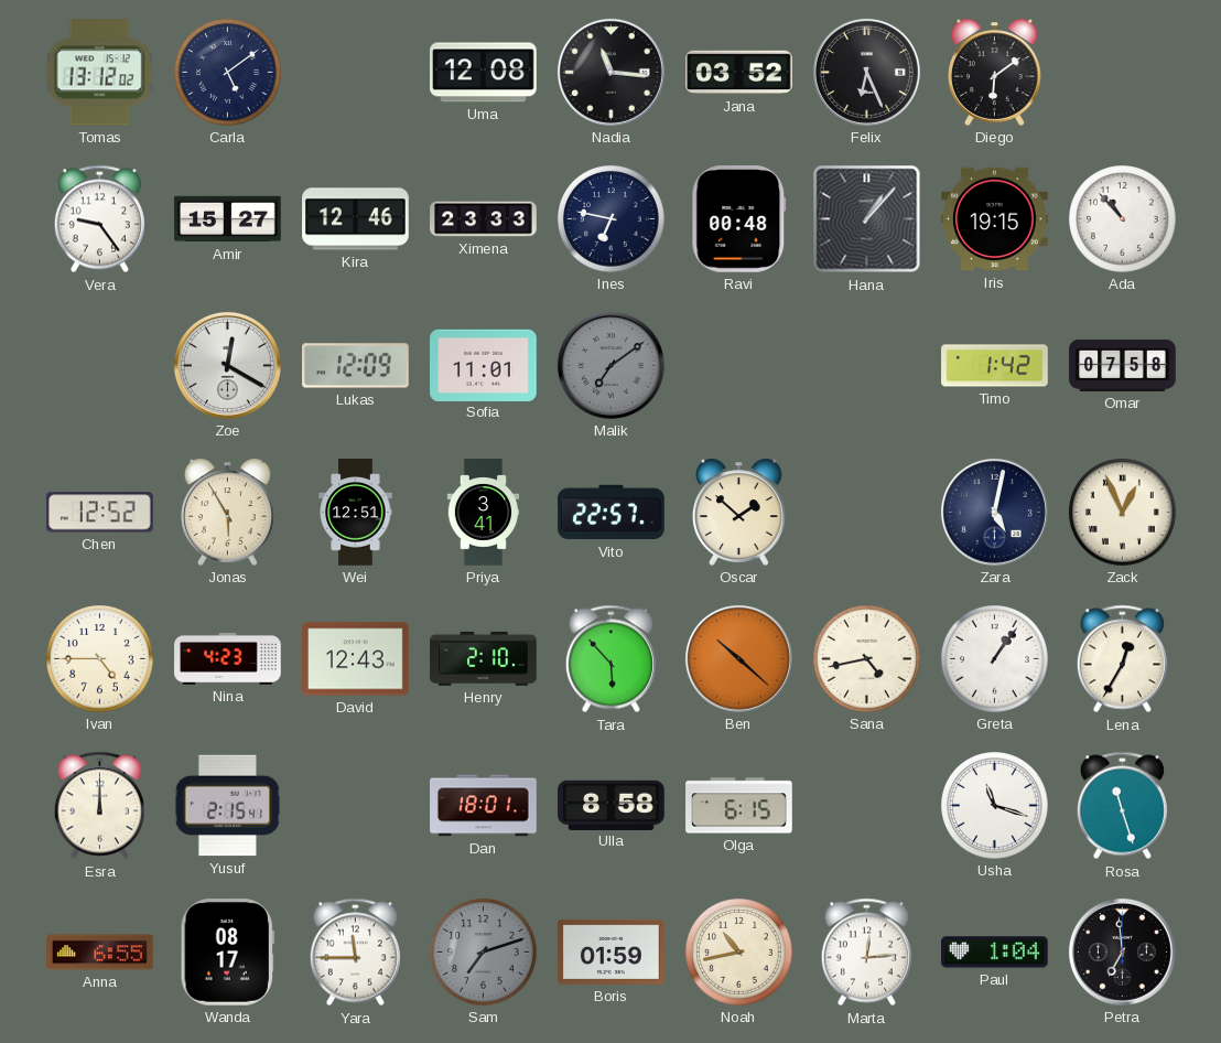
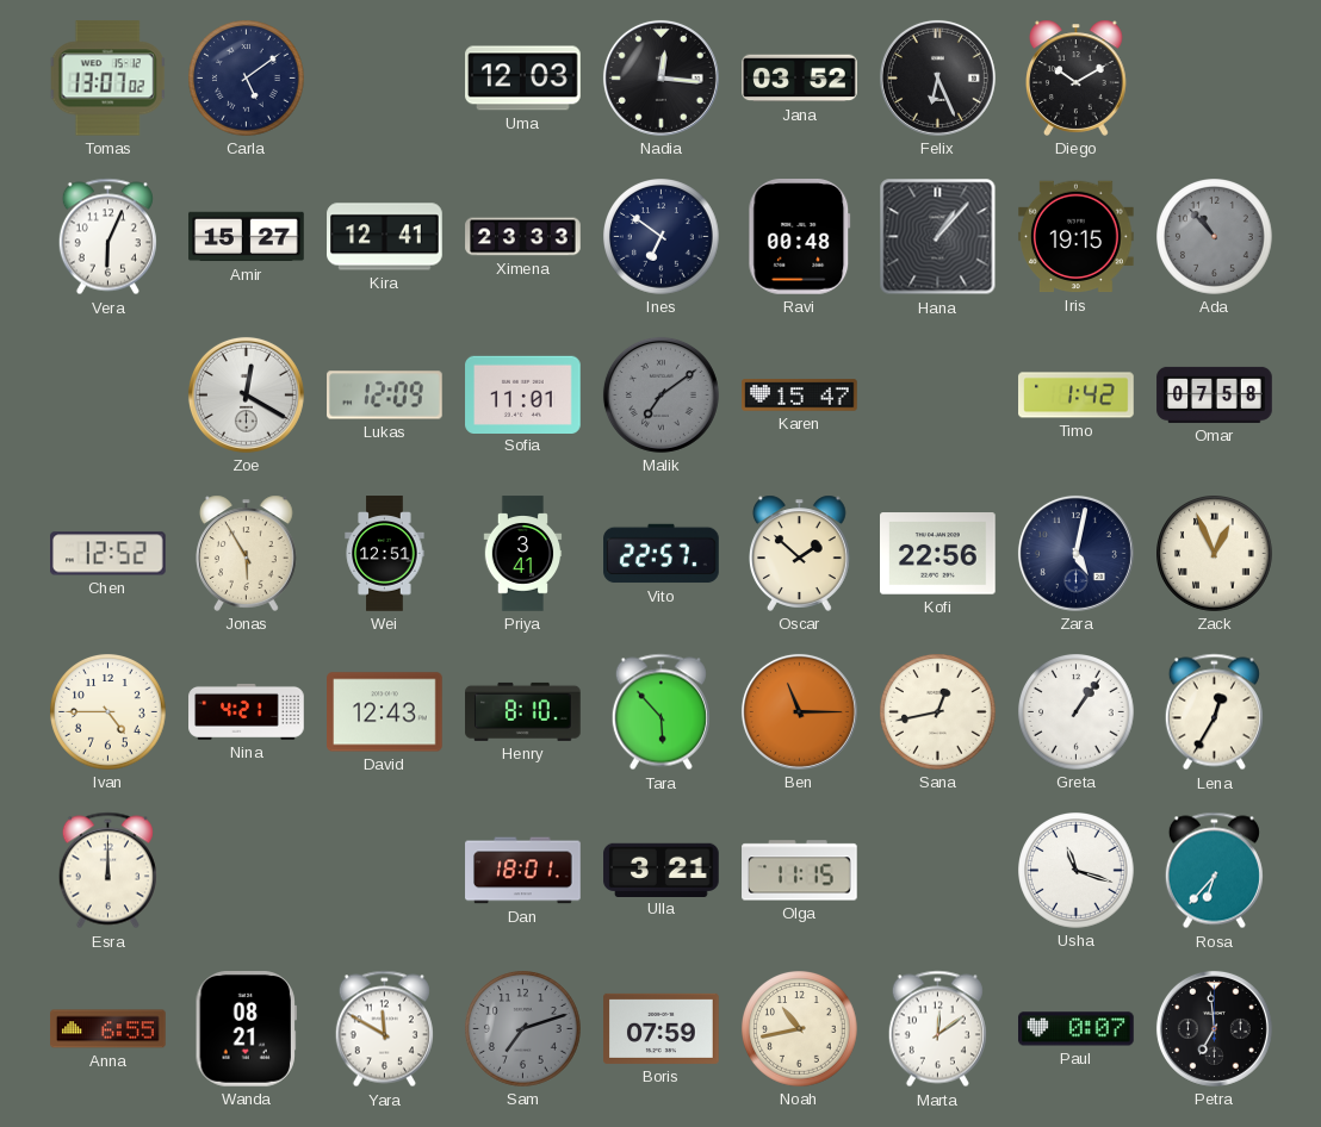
Tomas: 13:12 -> 13:07 (107, 79)
Uma: 12:08 -> 12:03 (523, 79)
Nadia: 11:16 -> 12:16 (660, 77)
Diego: 6:09 -> 10:10 (1077, 77)
Vera: 9:24 -> 6:04 (107, 237)
Kira: 12:46 -> 12:41 (385, 237)
Ines: 6:47 -> 6:51 (662, 237)
Ada dial: white -> grey (1215, 237)
Karen: none -> 15:47 (800, 396)
Kofi: none -> 22:56 (938, 554)
Nina: 4:23 -> 4:21 (247, 711)
Henry: 2:10 -> 8:10 (523, 711)
Ben: 10:22 -> 11:15 (799, 711)
Sana: 4:43 -> 12:43 (938, 712)
Yusuf: 2:15 -> none (227, 806)
Ulla: 8:58 -> 3:21 (662, 870)
Olga: 6:15 -> 11:15 (800, 871)
Rosa: 11:27 -> 6:37 (1214, 871)
Wanda: 08:17 -> 08:21 (246, 1029)
Yara: 11:45 -> 11:50 (384, 1029)
Boris: 01:59 -> 07:59 (662, 1028)
Marta: 12:14 -> 12:09 (937, 1029)
Paul: 1:04 -> 0:07 (1077, 1029)
